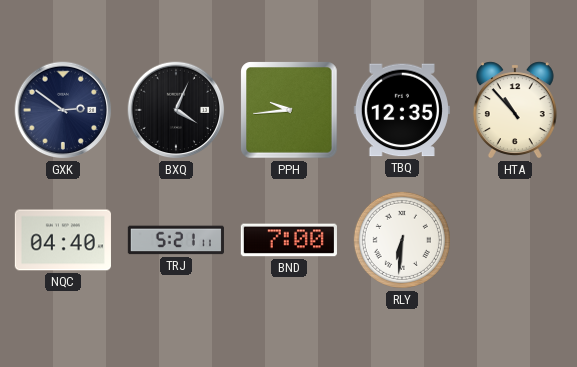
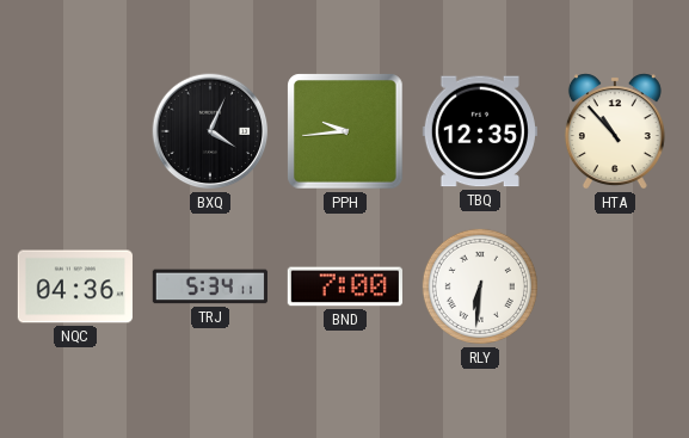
GXK: 2:51 -> none (63, 110)
NQC: 04:40 -> 04:36 (75, 286)
TRJ: 5:21 -> 5:34 (210, 286)
